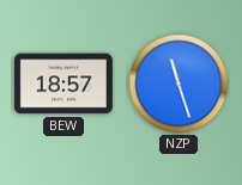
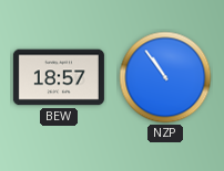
NZP: 11:27 -> 10:54 (165, 77)
